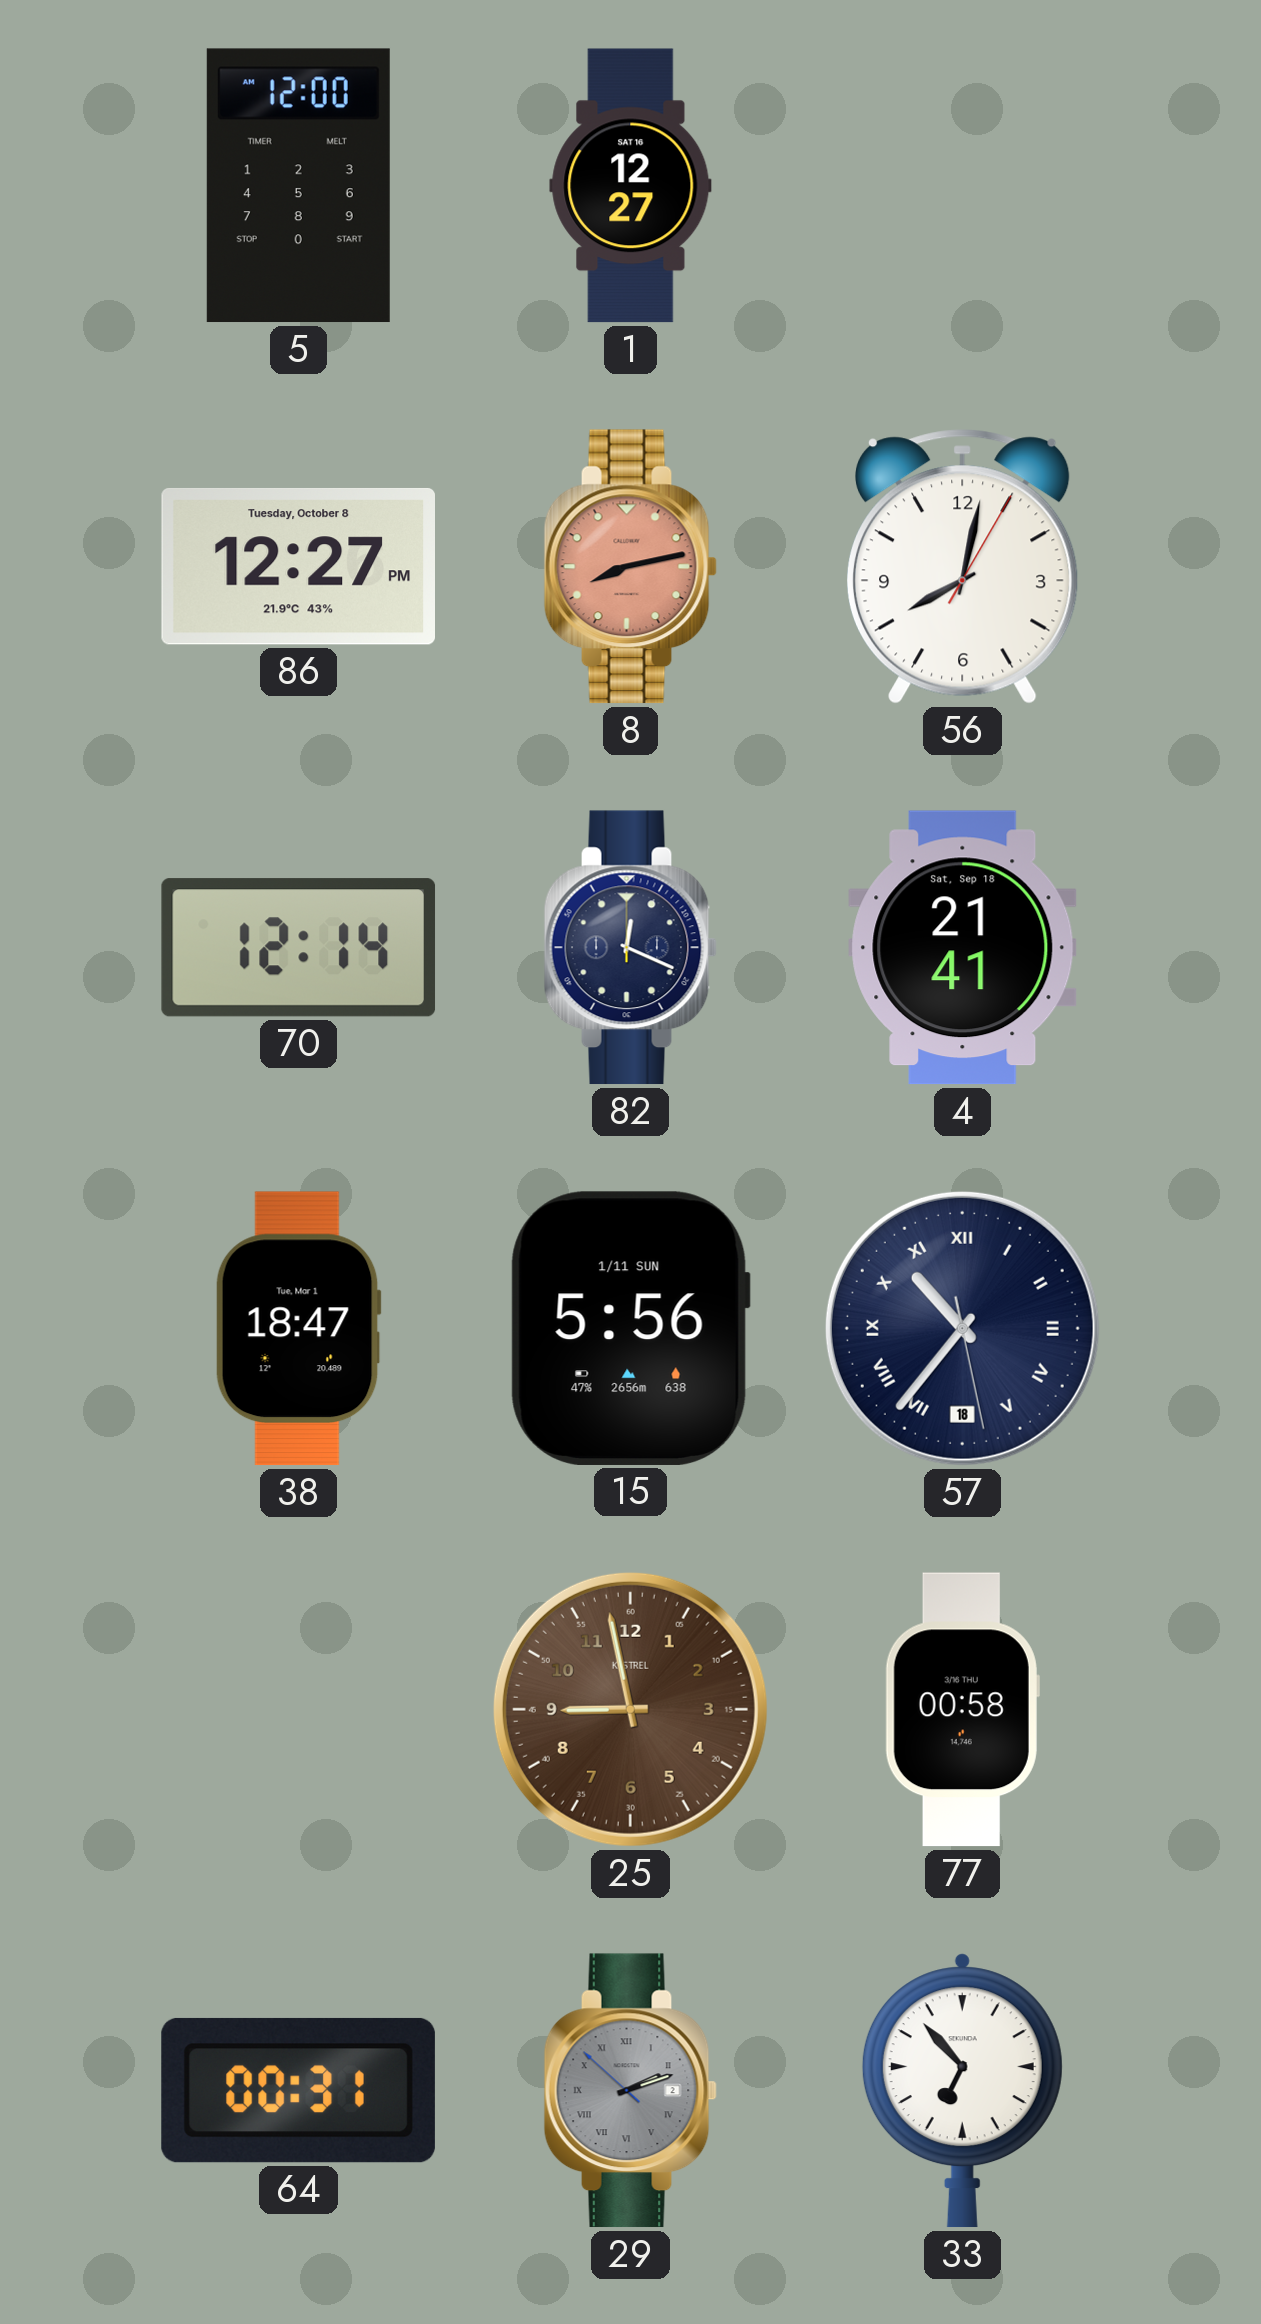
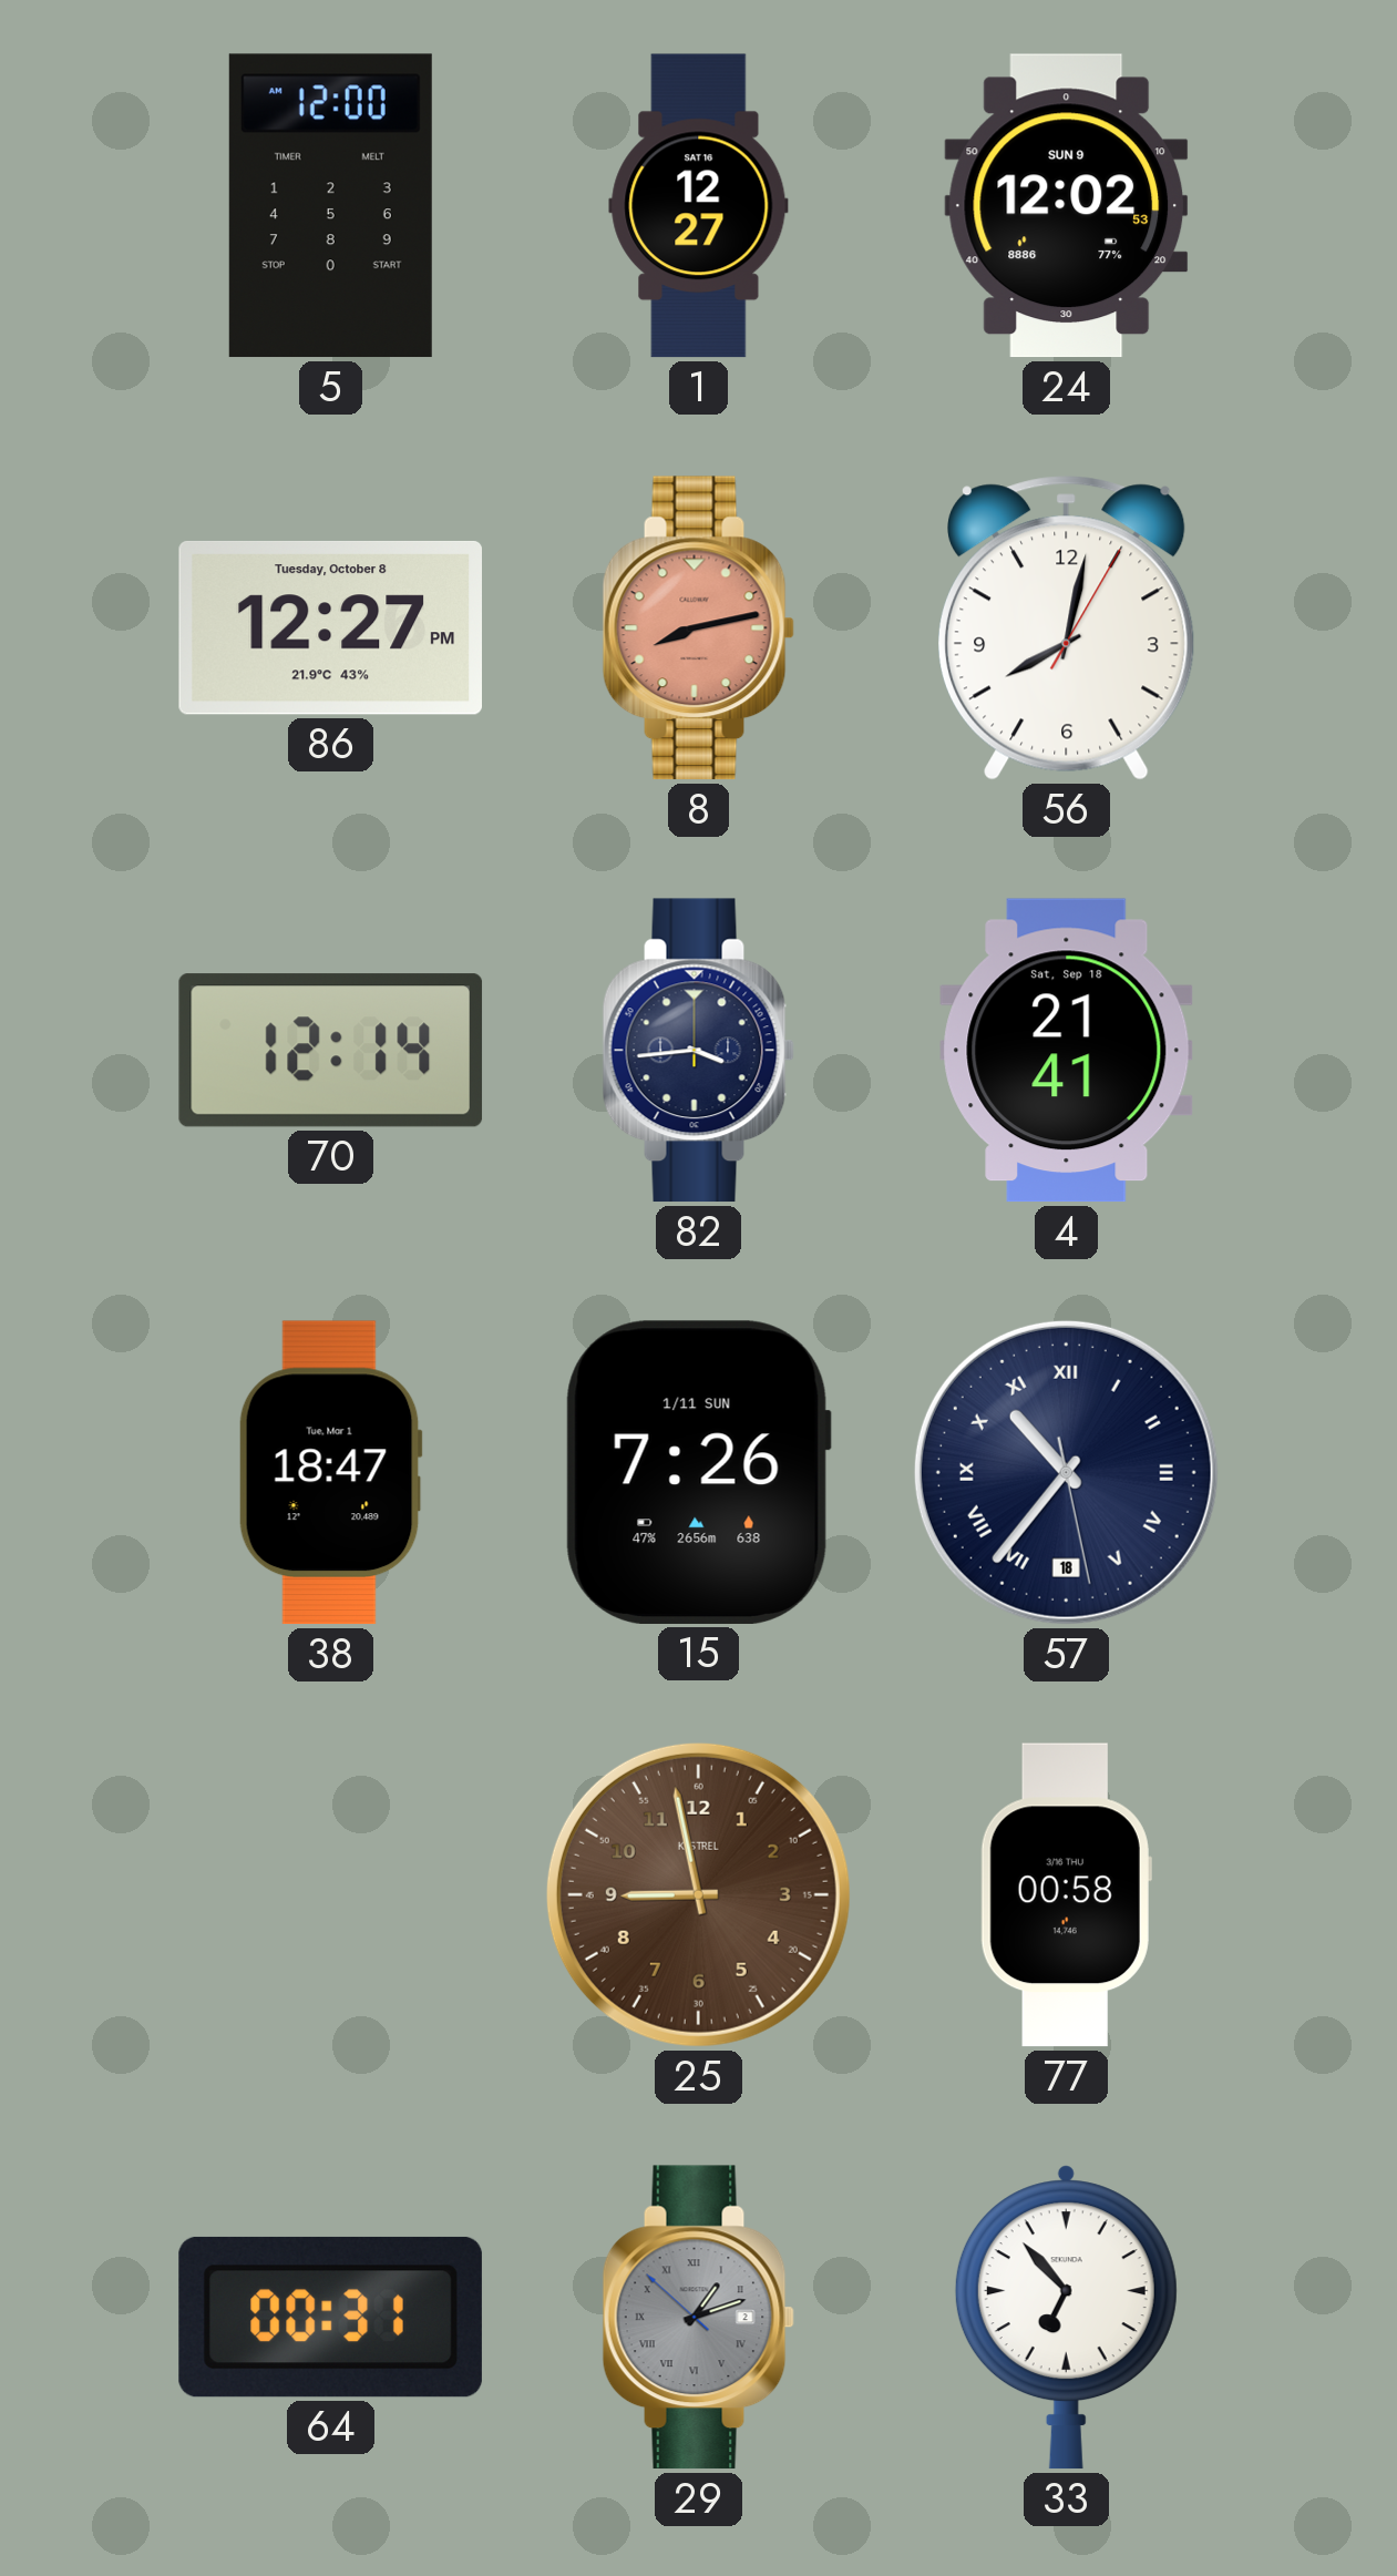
24: none -> 12:02 (1067, 206)
82: 12:19 -> 3:44 (698, 1051)
15: 5:56 -> 7:26 (698, 1472)
29: 2:11 -> 1:11 (698, 2318)
